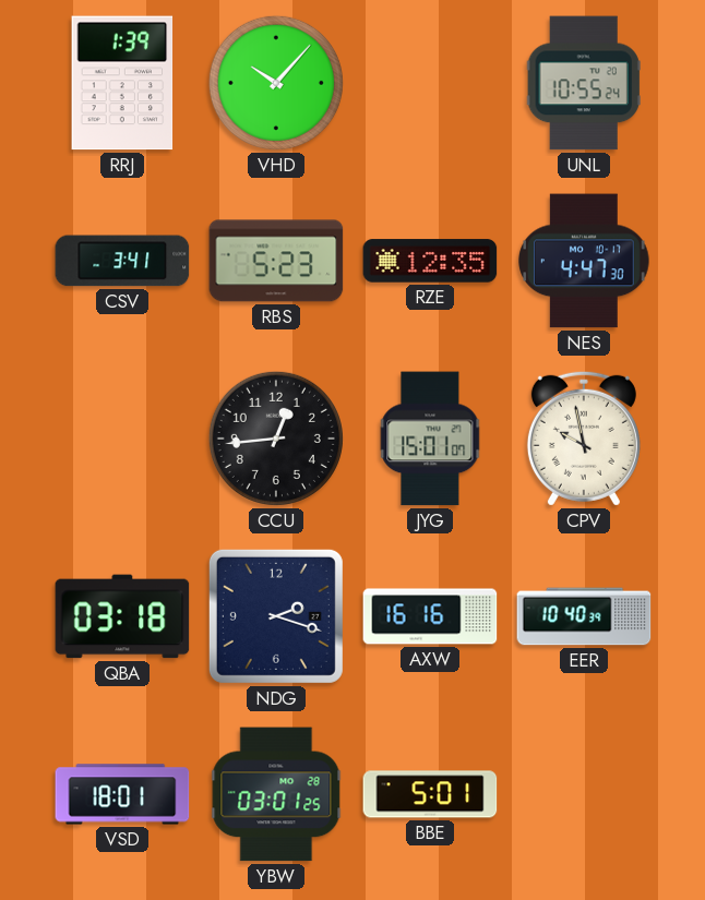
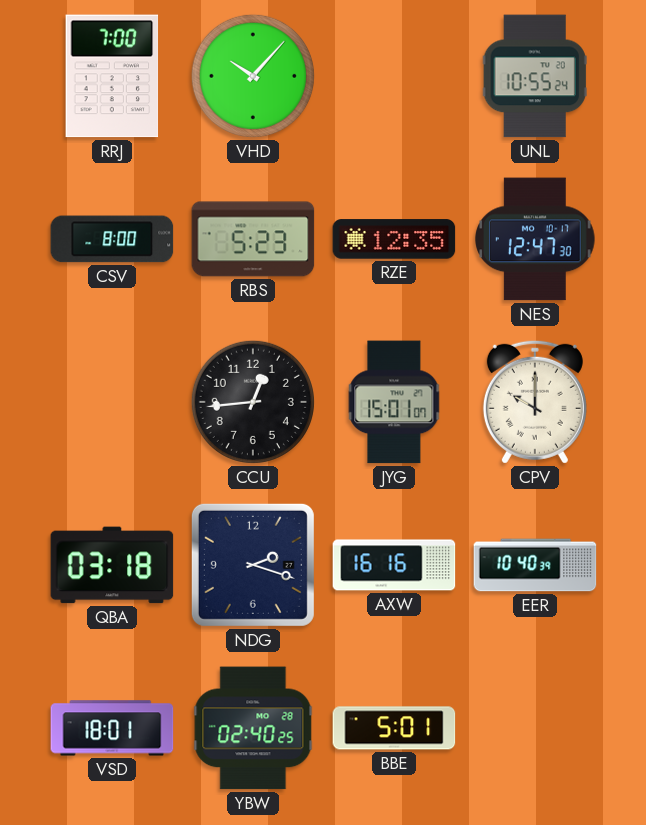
RRJ: 1:39 -> 7:00 (112, 76)
CSV: 3:41 -> 8:00 (112, 239)
NES: 4:47 -> 12:47 (535, 239)
CPV: 9:58 -> 10:00 (535, 402)
YBW: 03:01 -> 02:40 (253, 728)
